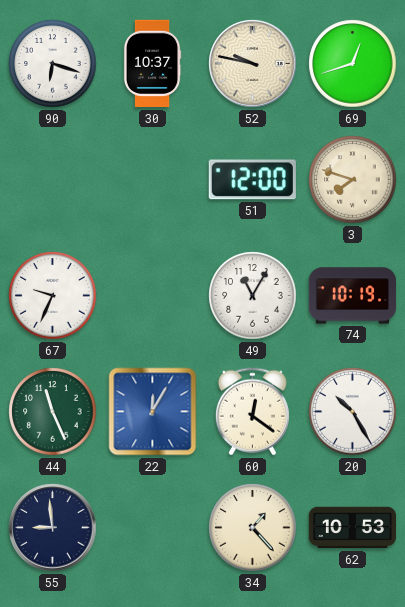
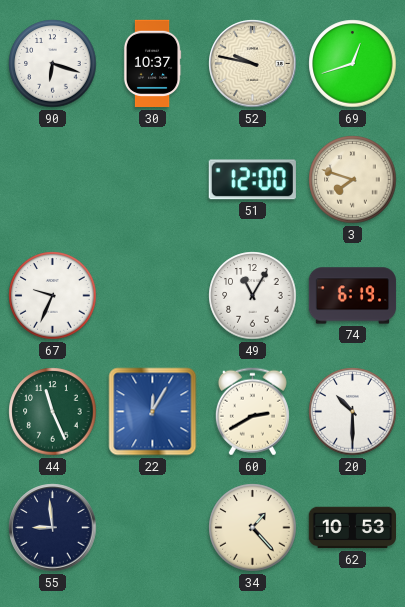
74: 10:19 -> 6:19 (353, 296)
60: 12:21 -> 2:40 (252, 412)
20: 10:25 -> 10:30 (353, 412)
